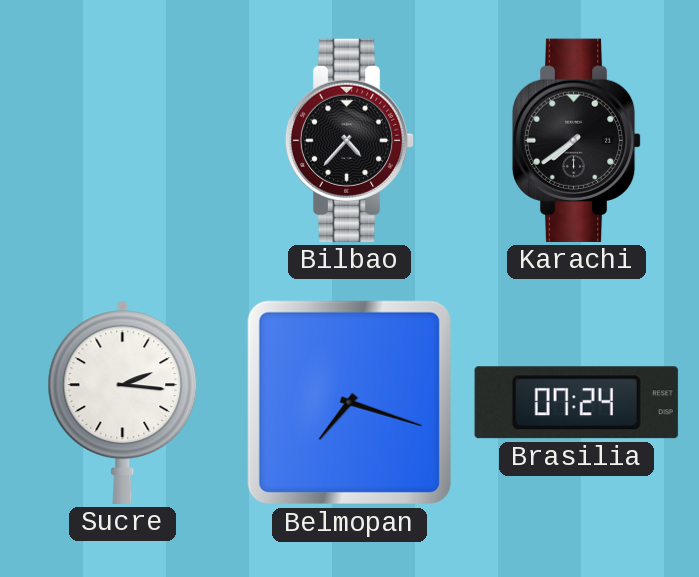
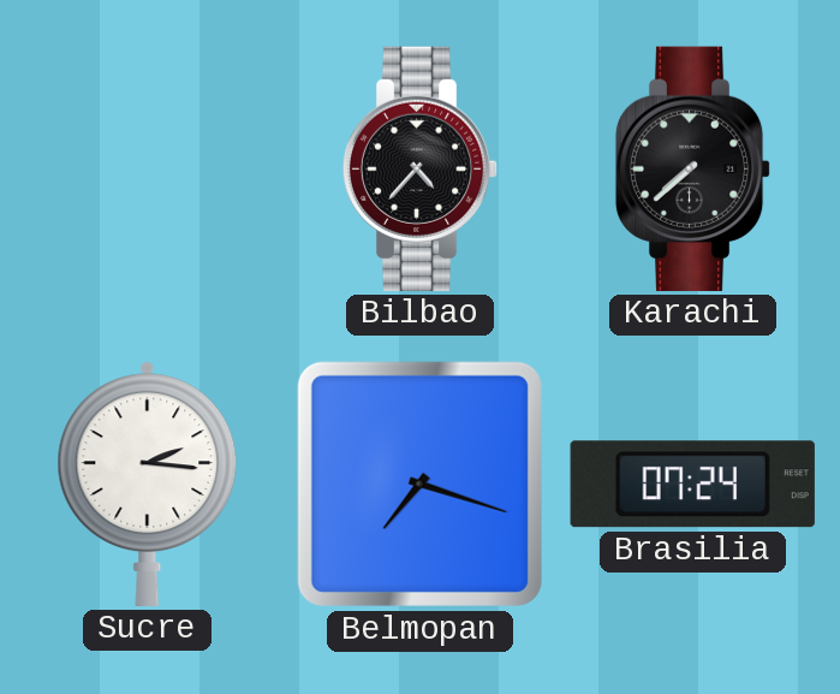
Karachi: 7:39 -> 7:38 (693, 168)
